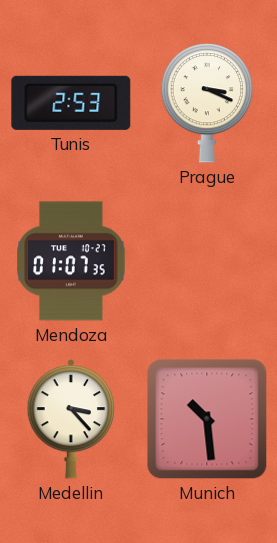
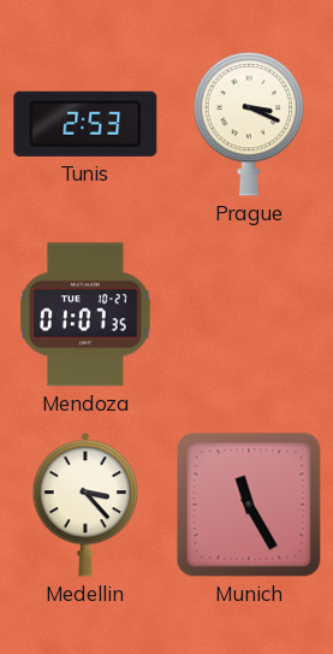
Munich: 10:29 -> 11:25 (249, 505)
